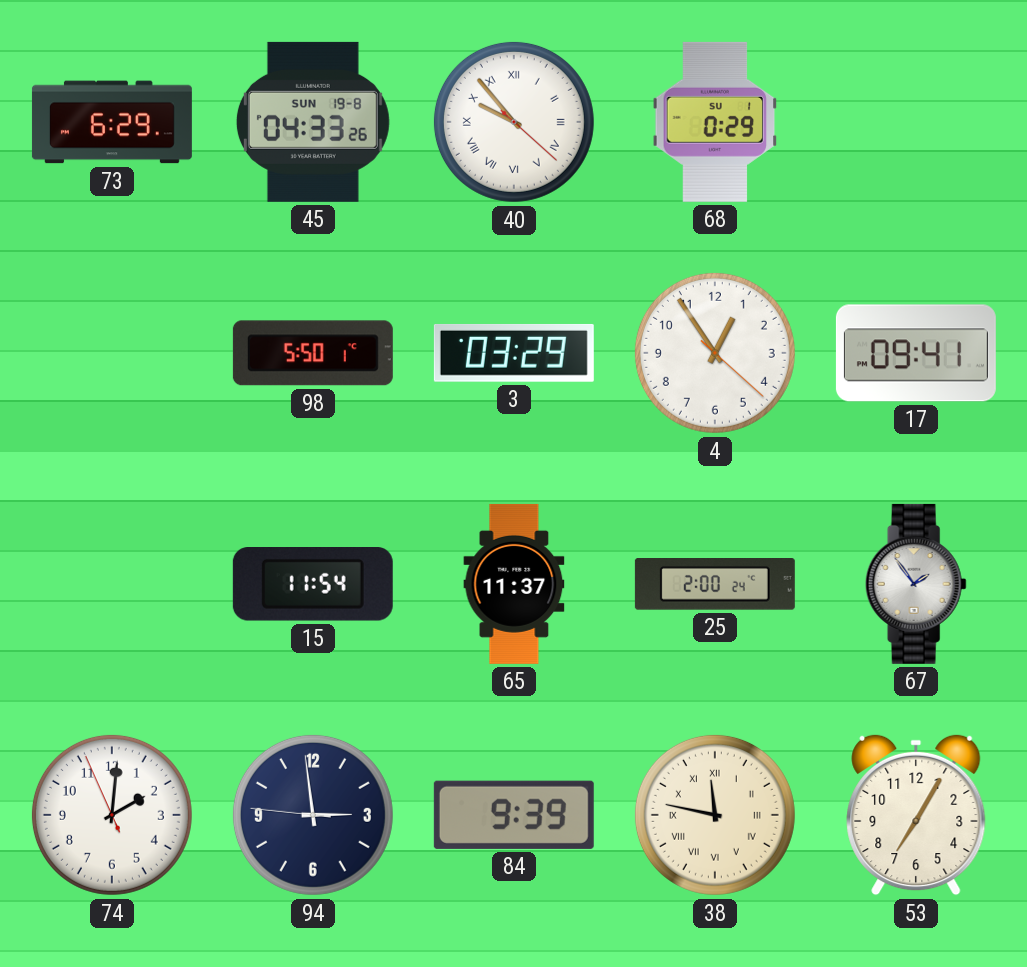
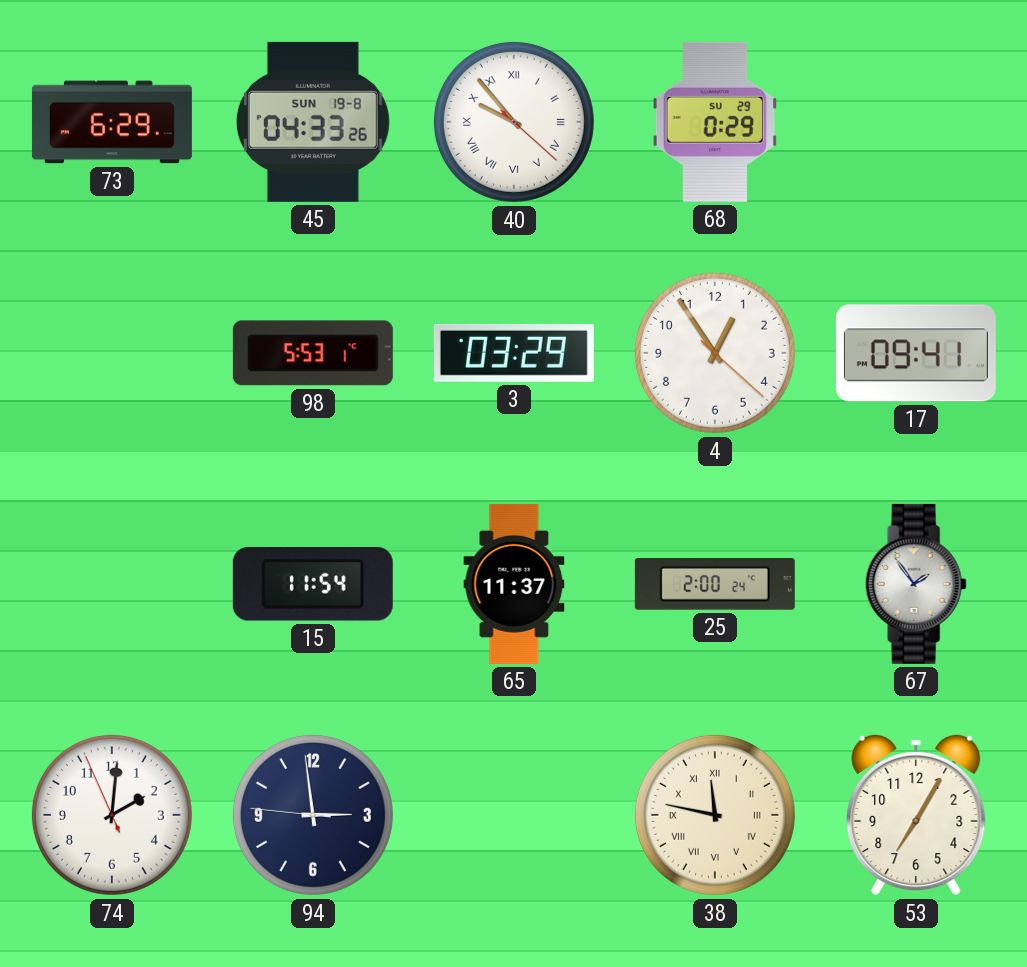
68 date: SU 1 -> SU 29 (715, 122)
98: 5:50 -> 5:53 (313, 353)
84: 9:39 -> none (514, 815)
